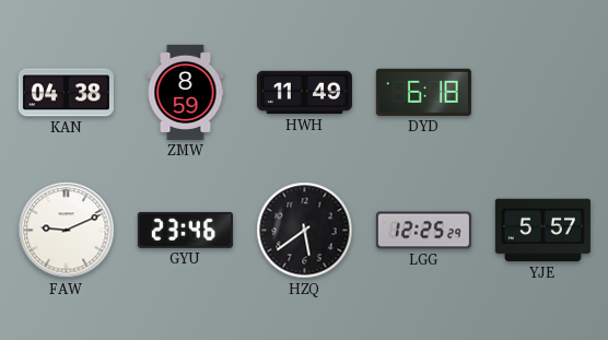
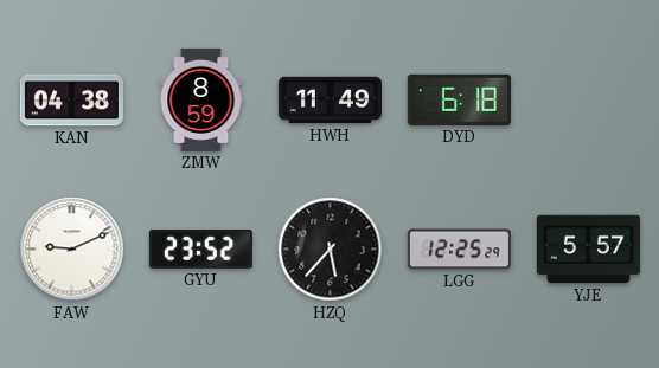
GYU: 23:46 -> 23:52 (200, 248)
HZQ: 5:39 -> 5:37 (331, 250)
